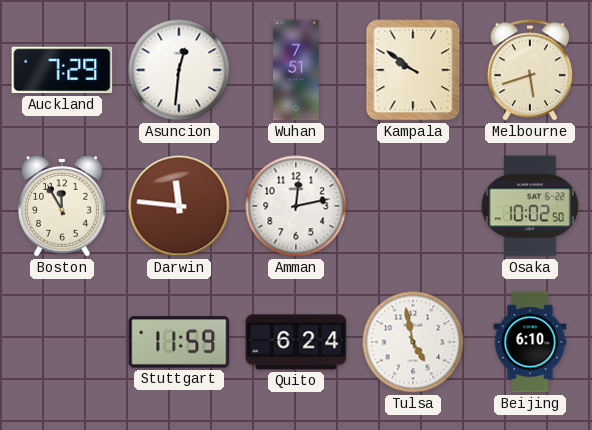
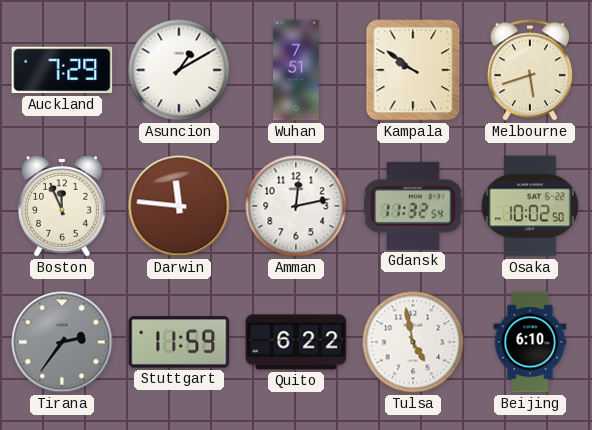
Asuncion: 12:31 -> 1:10 (179, 70)
Boston: 11:55 -> 11:56 (62, 207)
Gdansk: none -> 11:32 (413, 206)
Tirana: none -> 2:36 (62, 342)
Quito: 6:24 -> 6:22 (296, 342)
